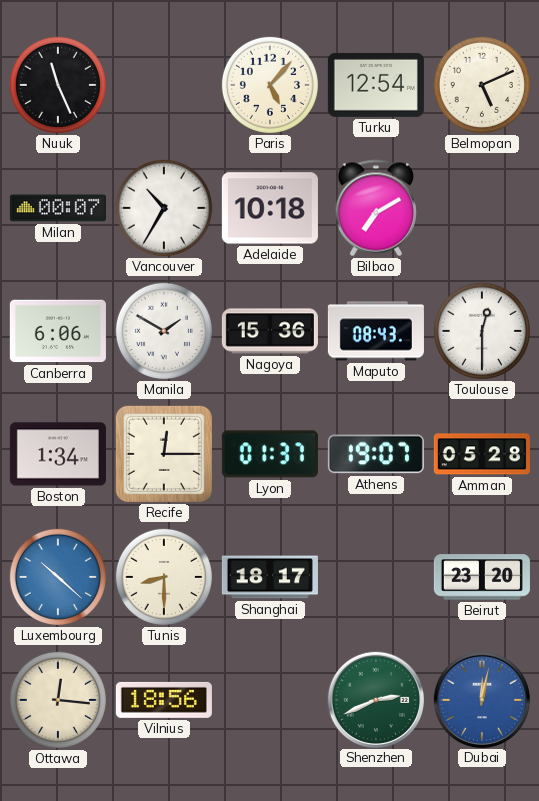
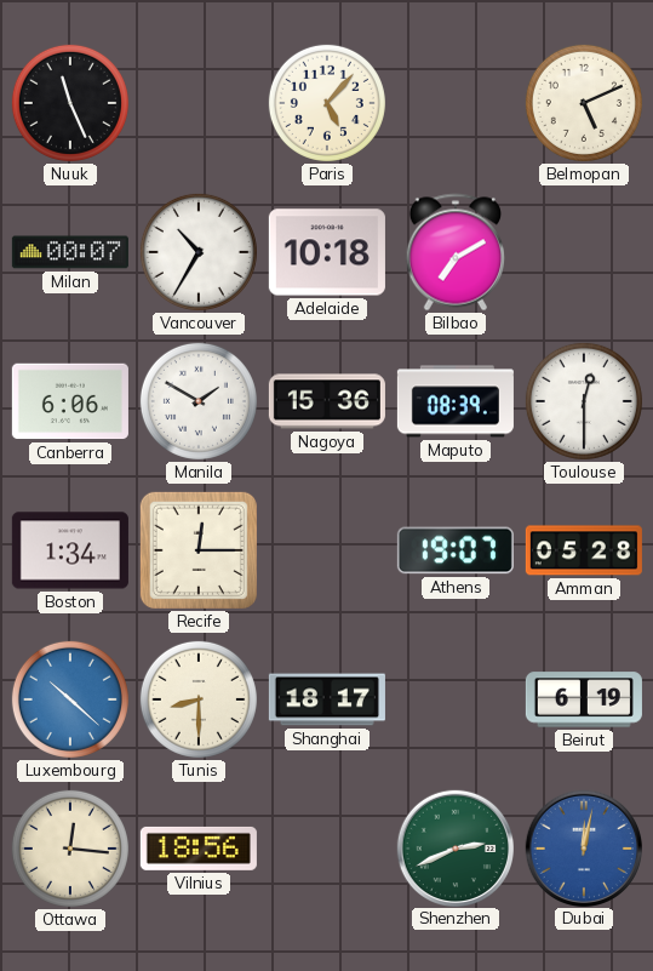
Turku: 12:54 -> none (376, 85)
Maputo: 08:43 -> 08:39 (456, 401)
Lyon: 01:37 -> none (270, 454)
Beirut: 23:20 -> 6:19 (584, 699)
